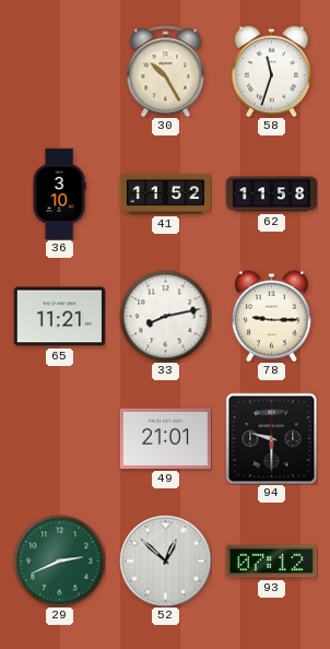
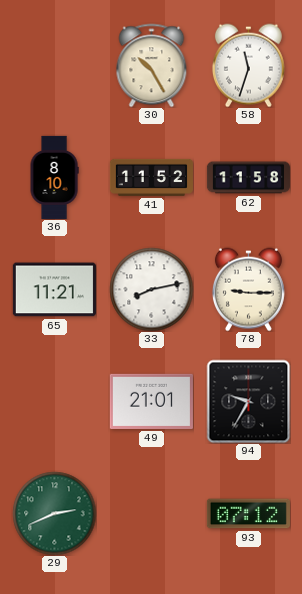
36: 3:10 -> 8:10 (54, 177)
94: 9:30 -> 9:35 (248, 401)
52: 12:52 -> none (165, 560)
